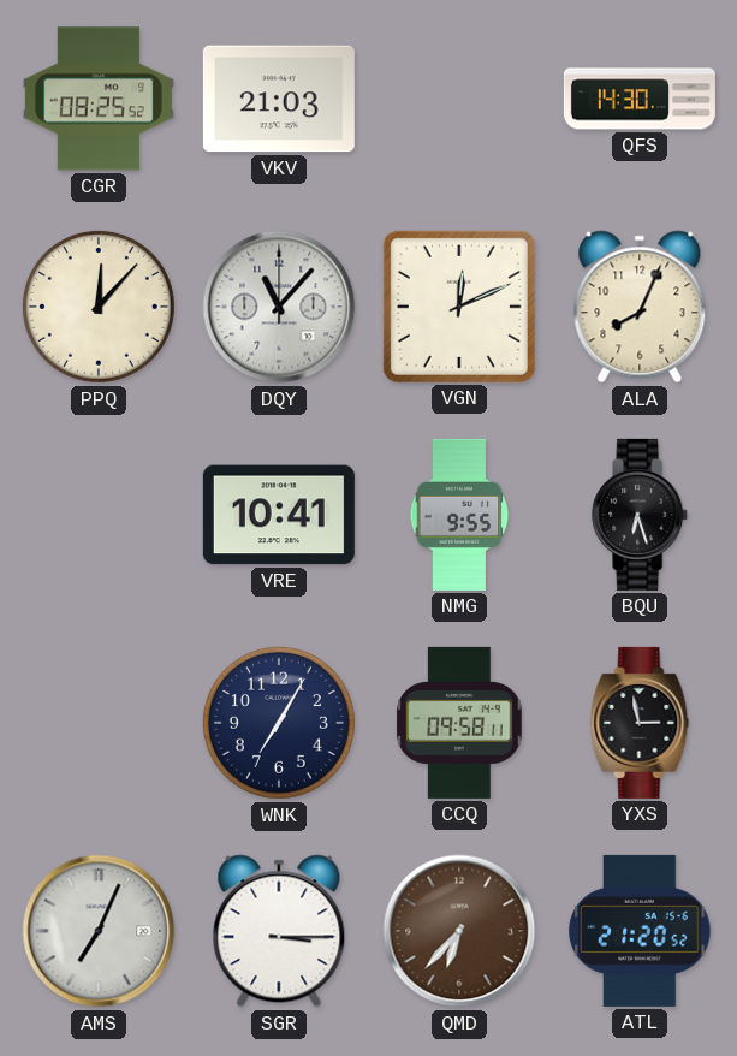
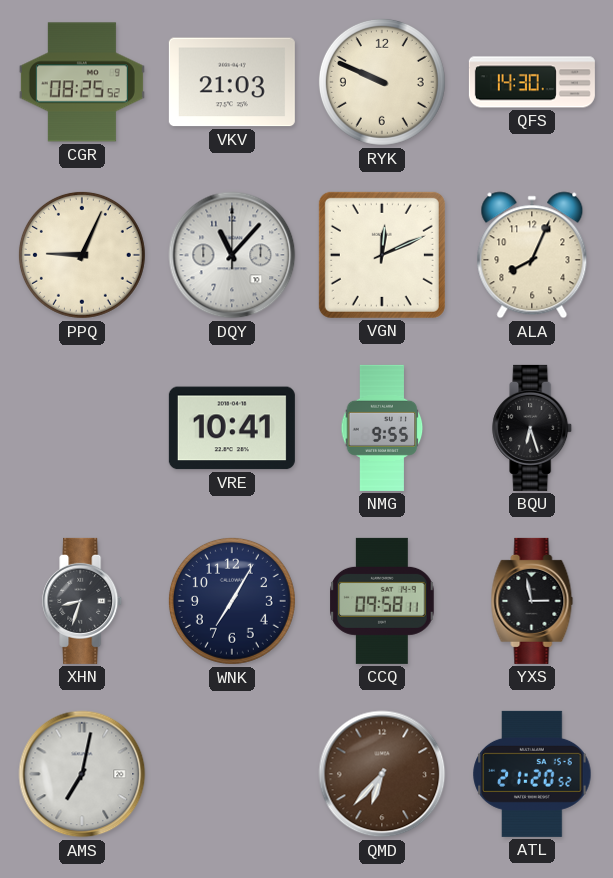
RYK: none -> 9:49 (382, 82)
PPQ: 12:07 -> 9:04 (82, 255)
XHN: none -> 8:33 (83, 601)
AMS: 7:04 -> 7:02 (82, 774)
SGR: 3:15 -> none (279, 931)
